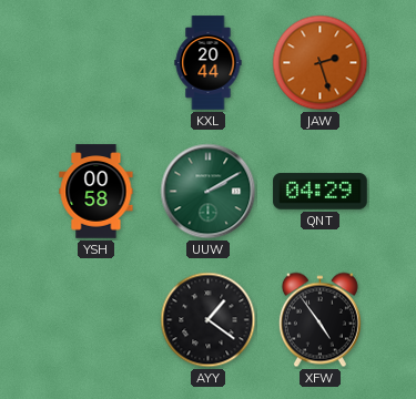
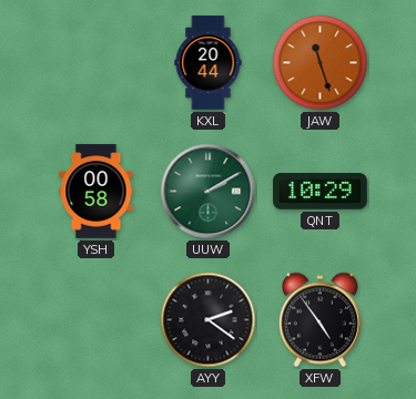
JAW: 2:27 -> 11:27 (321, 63)
QNT: 04:29 -> 10:29 (321, 192)
AYY: 1:21 -> 2:21 (209, 320)
